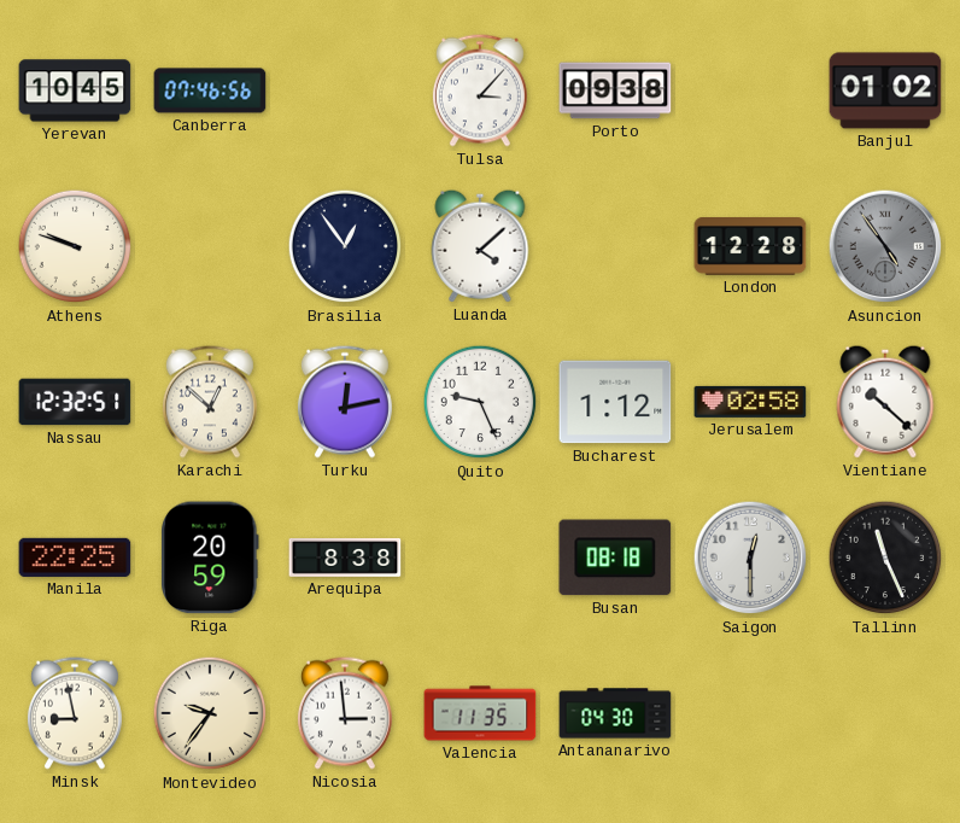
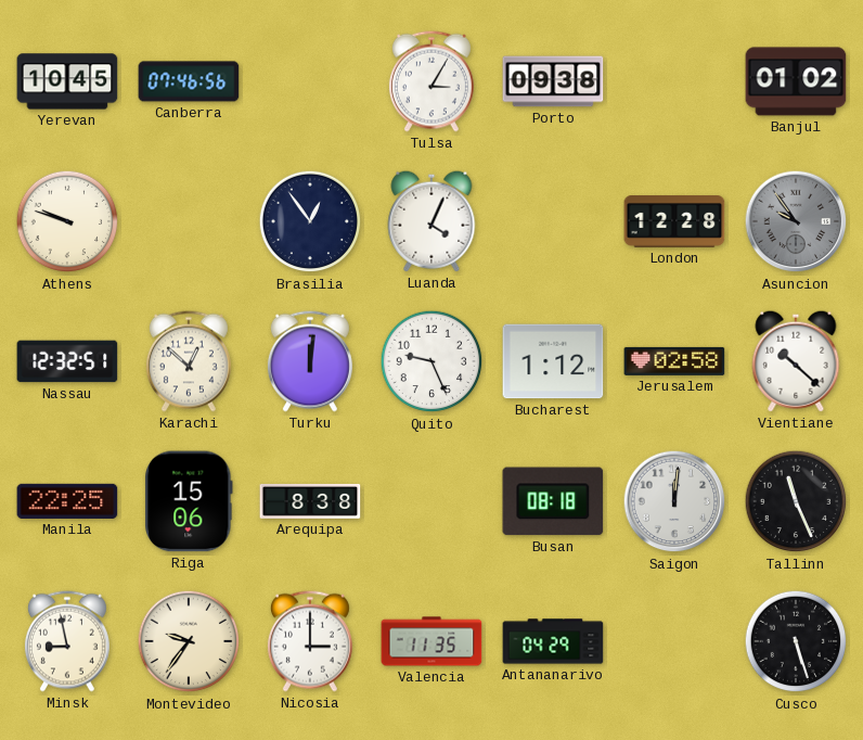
Tulsa: 3:07 -> 3:05 (431, 81)
Luanda: 4:08 -> 4:04 (431, 221)
Asuncion: 4:54 -> 9:54 (796, 221)
Turku: 12:13 -> 12:01 (310, 361)
Riga: 20:59 -> 15:06 (189, 501)
Saigon: 12:30 -> 12:01 (674, 501)
Nicosia: 2:59 -> 3:00 (310, 641)
Antananarivo: 04:30 -> 04:29 (553, 641)
Cusco: none -> 5:27 (796, 641)
